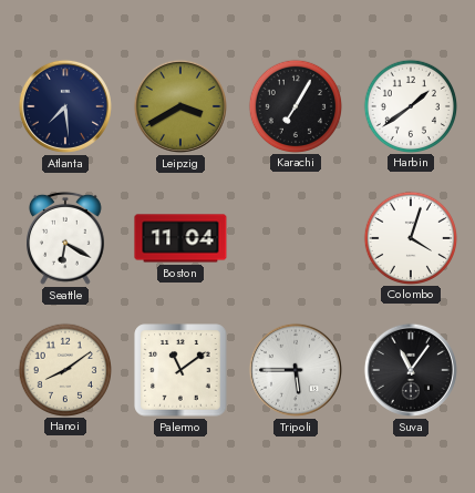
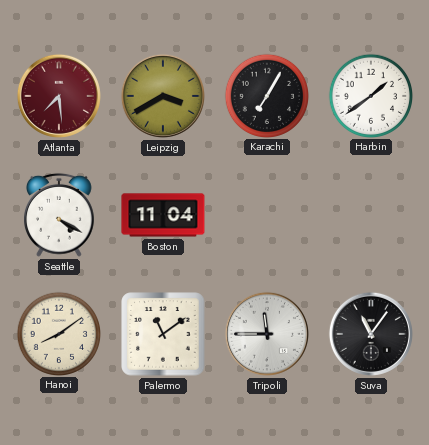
Atlanta dial: navy -> burgundy (59, 96)
Seattle: 6:20 -> 4:20 (60, 215)
Colombo: 4:03 -> none (410, 237)
Tripoli: 5:45 -> 11:45 (267, 334)
